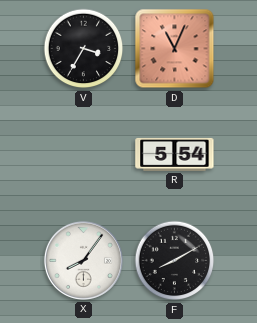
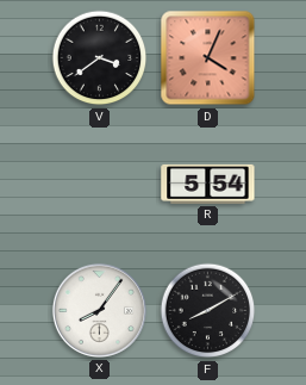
V: 3:35 -> 3:39 (100, 58)
D: 11:04 -> 4:04 (208, 58)
